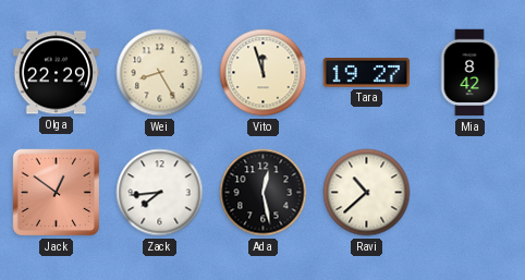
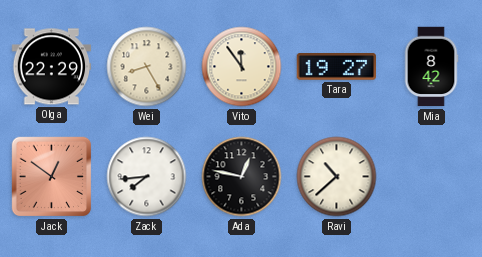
Vito: 11:57 -> 11:54 (242, 67)
Ada: 12:28 -> 12:47 (242, 177)
